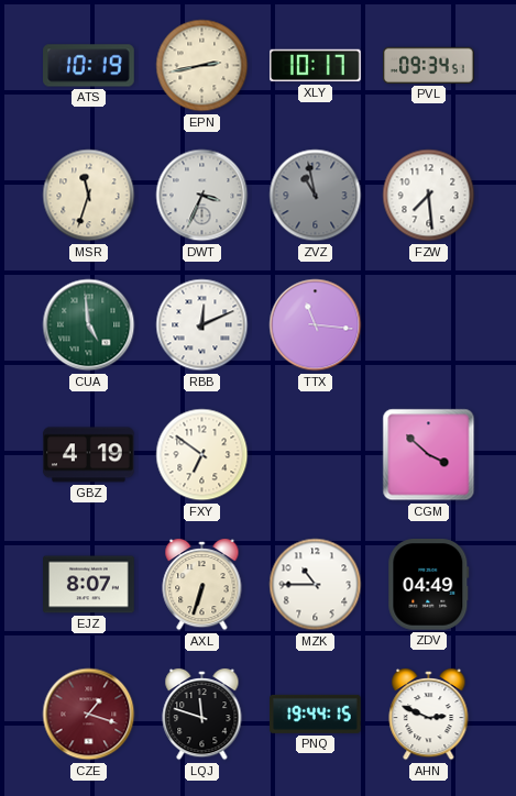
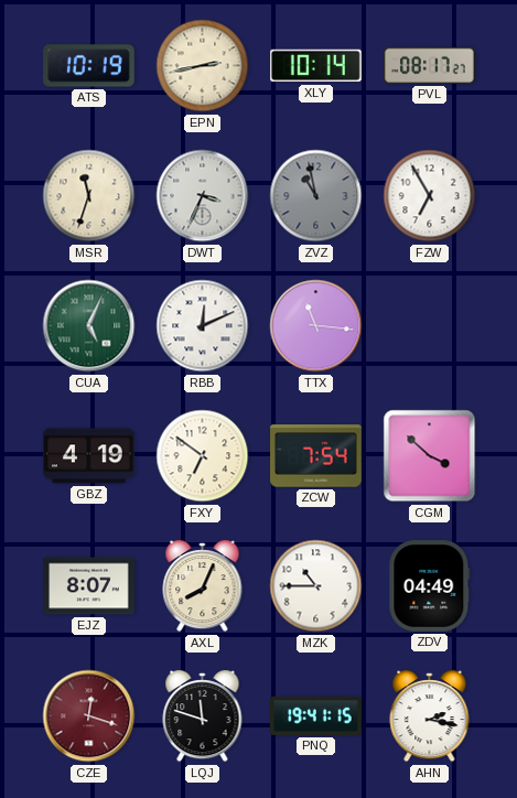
XLY: 10:17 -> 10:14 (316, 66)
PVL: 09:34 -> 08:17 (430, 65)
FZW: 7:29 -> 6:55 (430, 196)
CUA: 4:59 -> 5:04 (89, 326)
ZCW: none -> 7:54 (316, 456)
AXL: 6:33 -> 8:04 (203, 586)
CZE: 1:18 -> 12:18 (89, 716)
PNQ: 19:44 -> 19:41 (316, 715)
AHN: 2:49 -> 2:17 (430, 716)
